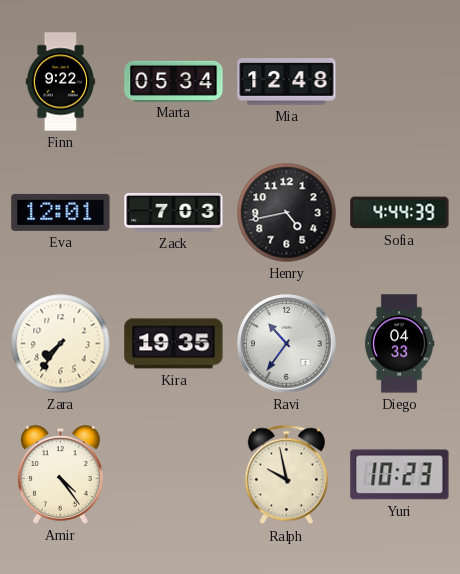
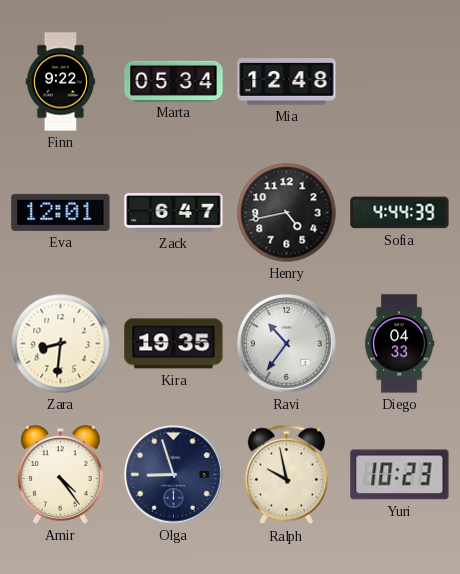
Zack: 7:03 -> 6:47 (174, 213)
Zara: 7:36 -> 8:31 (61, 344)
Olga: none -> 8:57 (174, 475)
